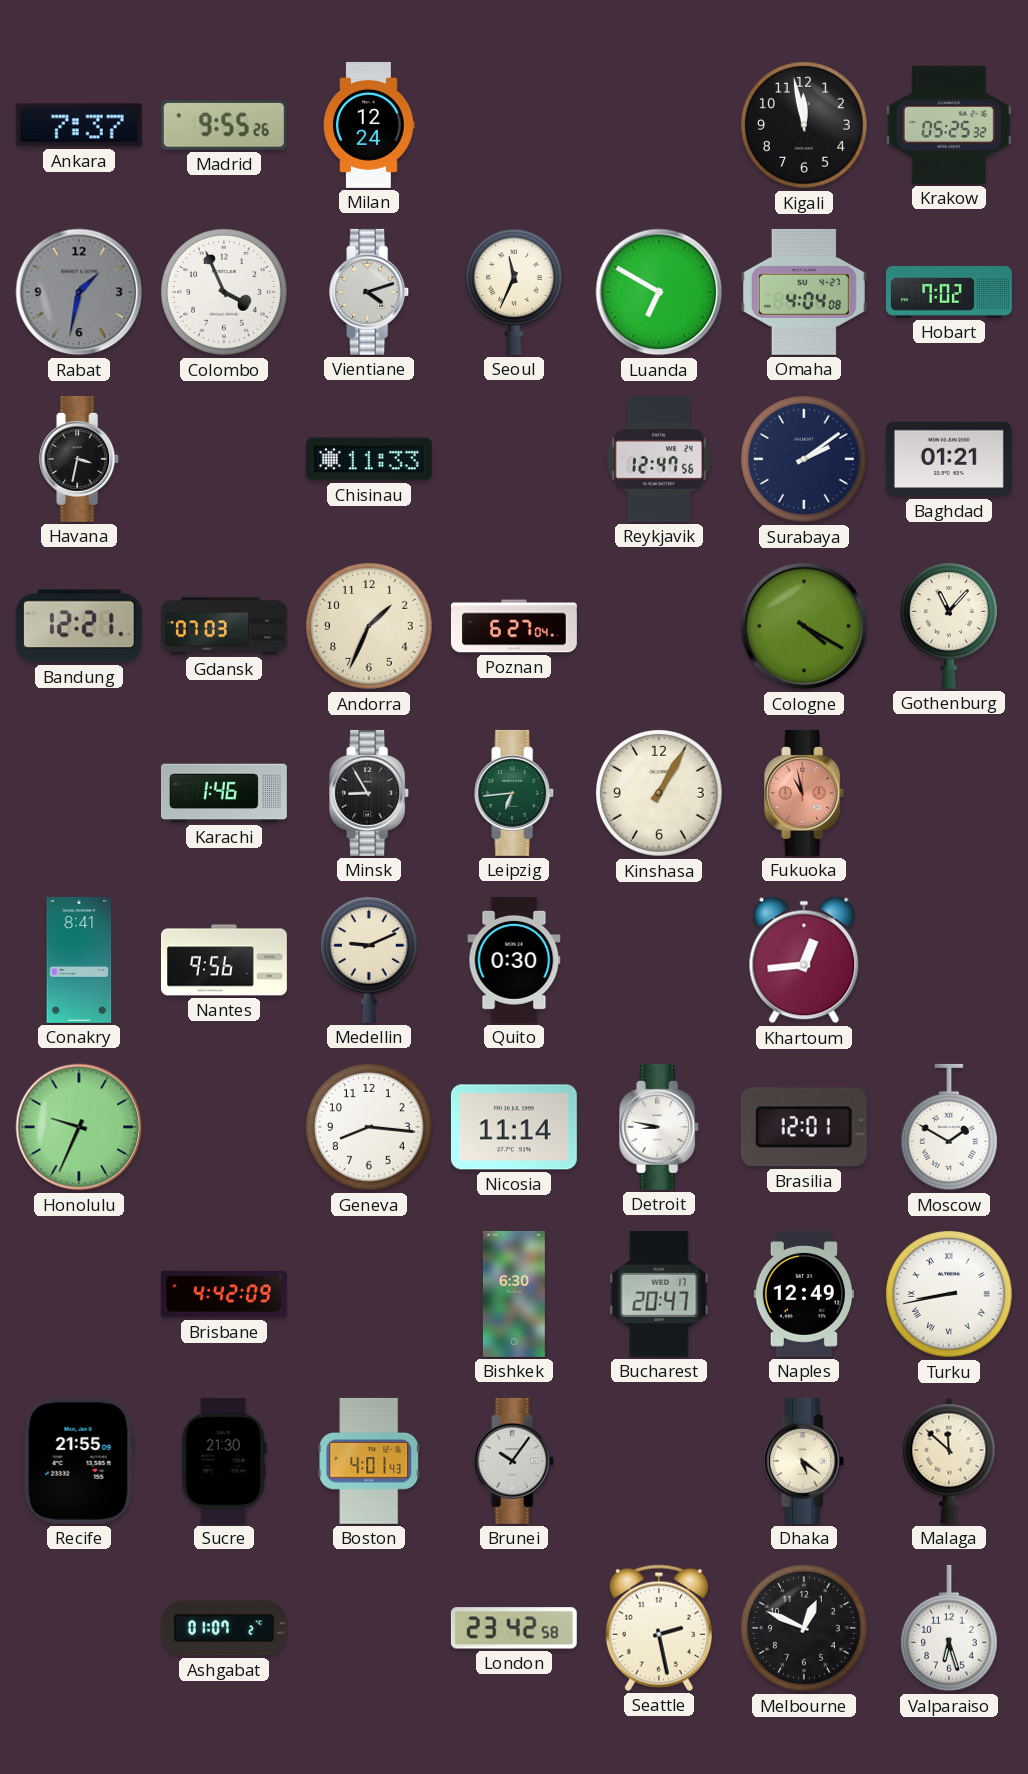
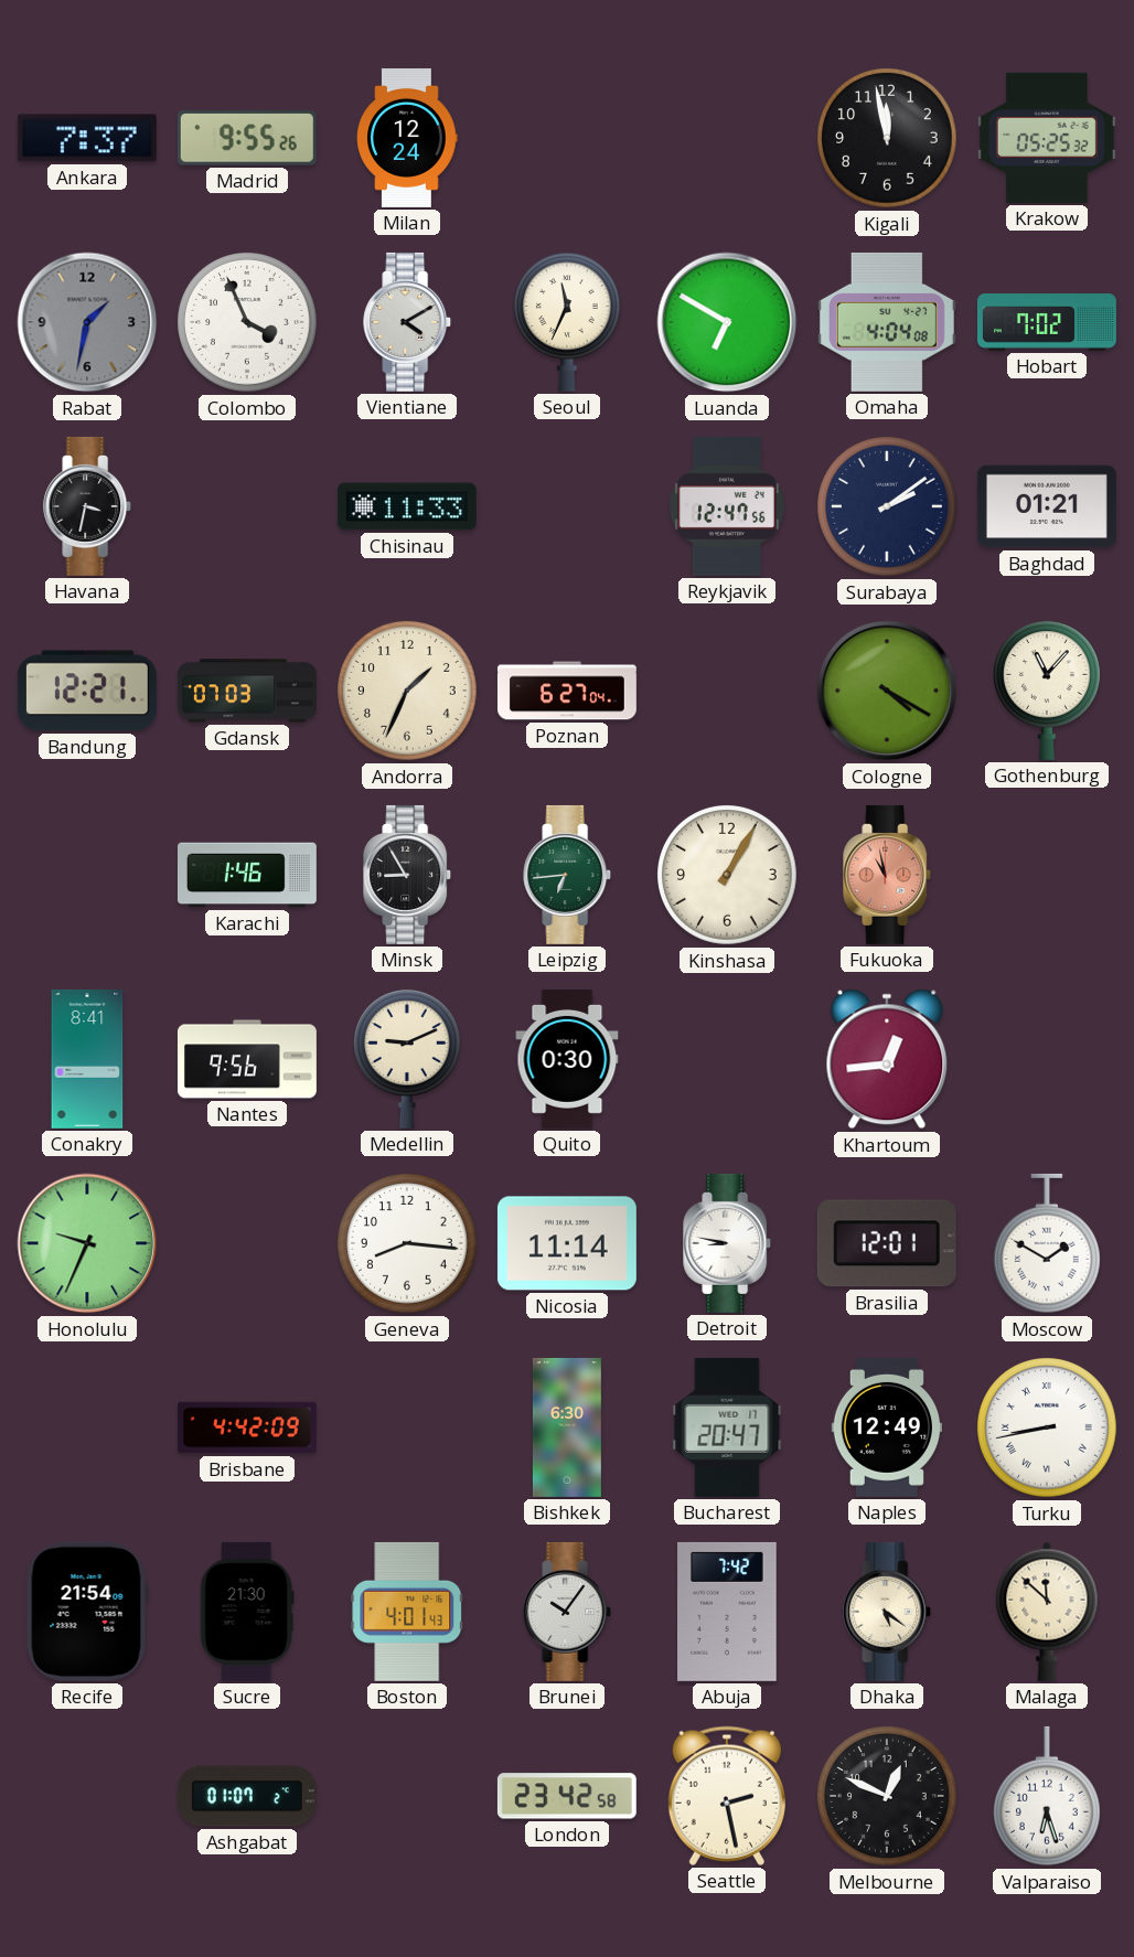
Vientiane: 4:12 -> 4:10 (408, 322)
Recife: 21:55 -> 21:54 (87, 1612)
Abuja: none -> 7:42 (727, 1612)
